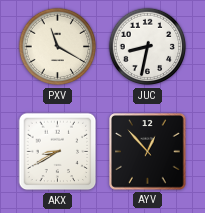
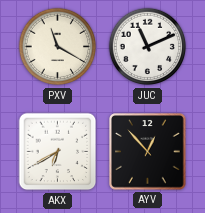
JUC: 8:32 -> 11:11 (148, 47)
AKX: 8:40 -> 6:40 (58, 152)
